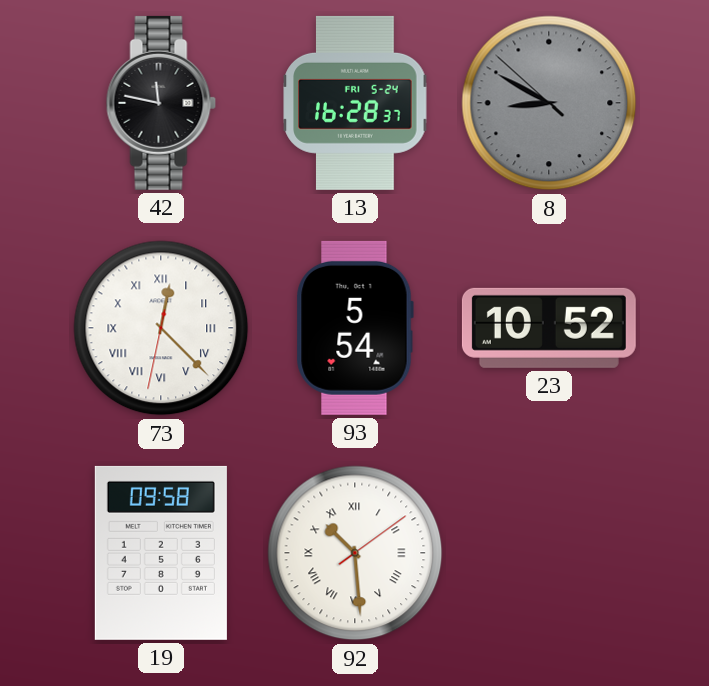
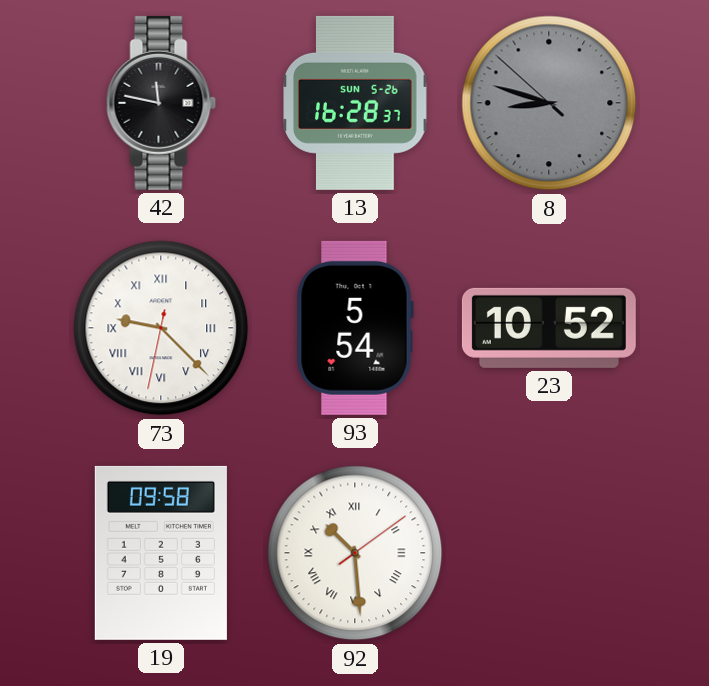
13 date: FRI 5-24 -> SUN 5-26 (355, 103)
8: 8:49 -> 8:47 (549, 103)
73: 12:22 -> 9:22 (161, 328)
